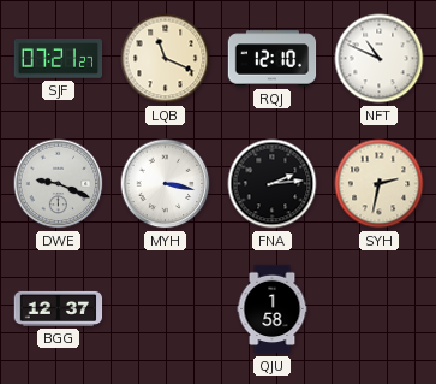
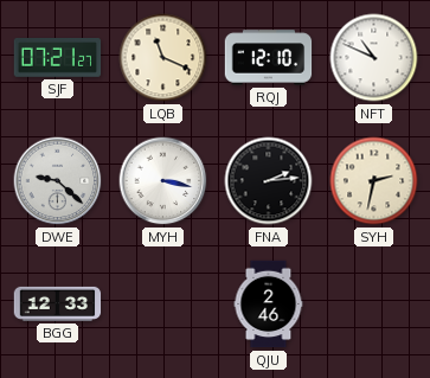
DWE: 9:19 -> 9:22 (58, 181)
BGG: 12:37 -> 12:33 (58, 303)
QJU: 1:58 -> 2:46 (269, 305)
